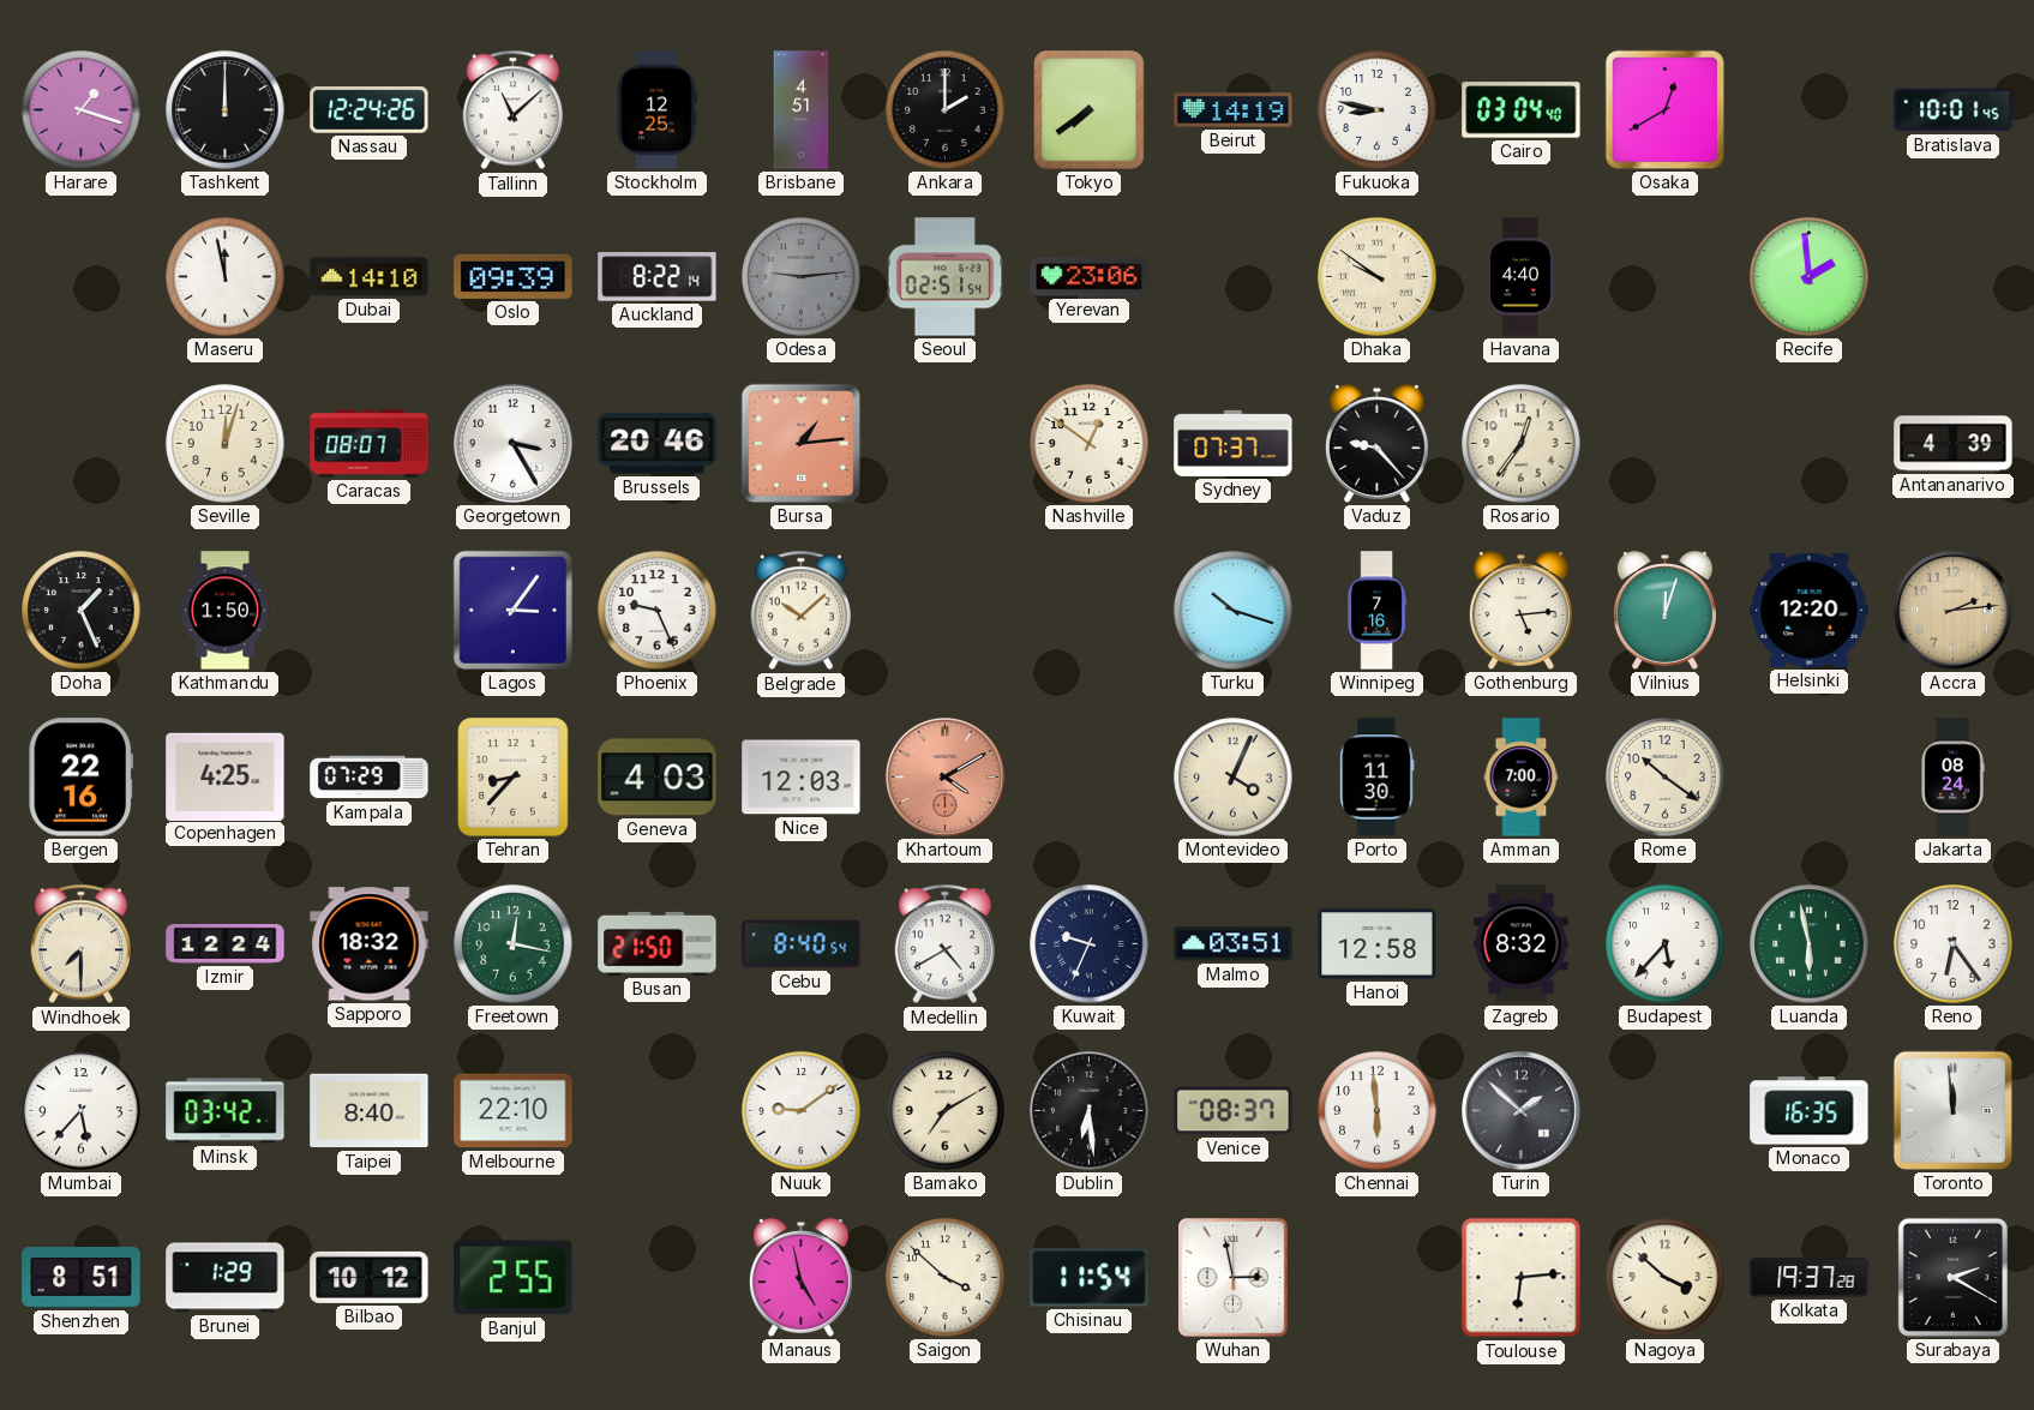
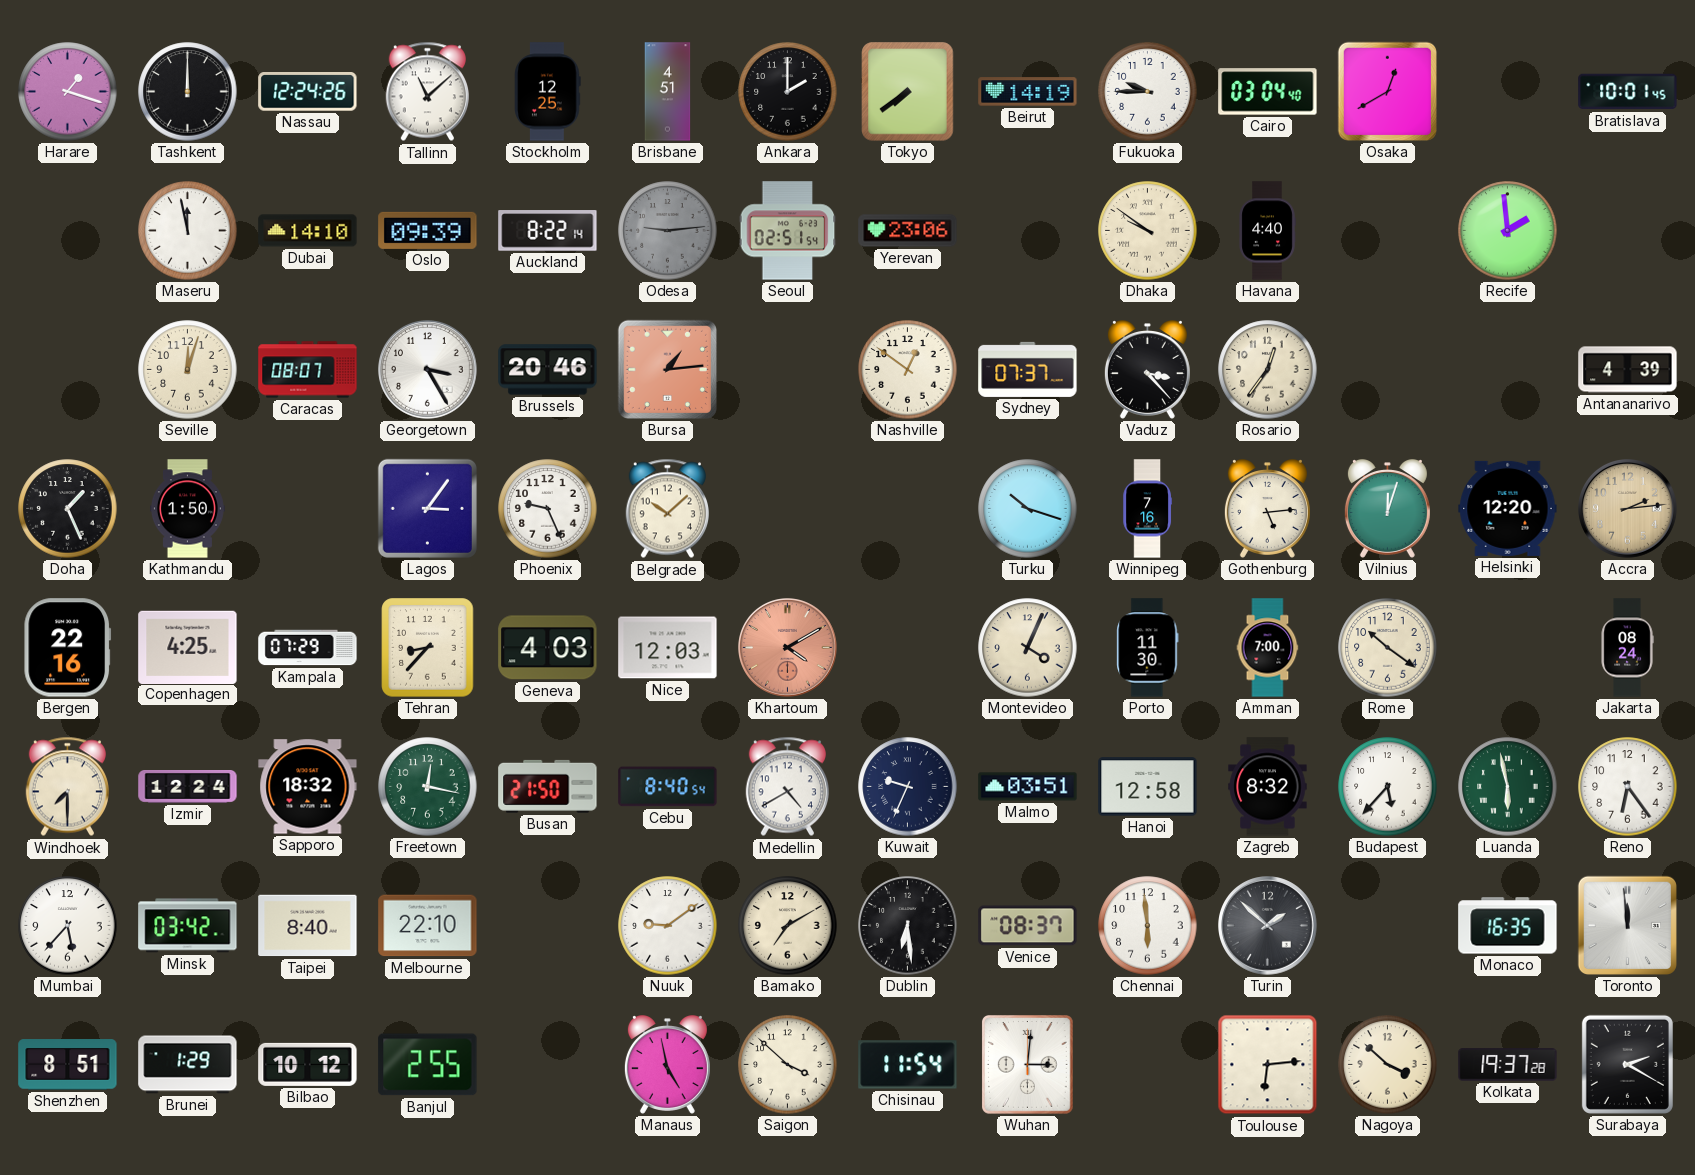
Fukuoka: 8:47 -> 9:45 (1148, 92)
Vaduz: 9:23 -> 3:23 (1147, 370)
Wuhan: 2:58 -> 3:01 (1027, 1065)
